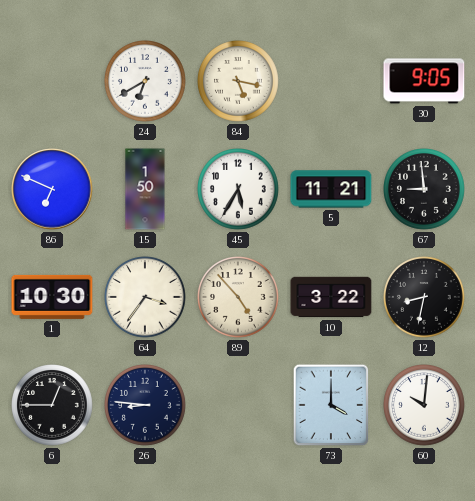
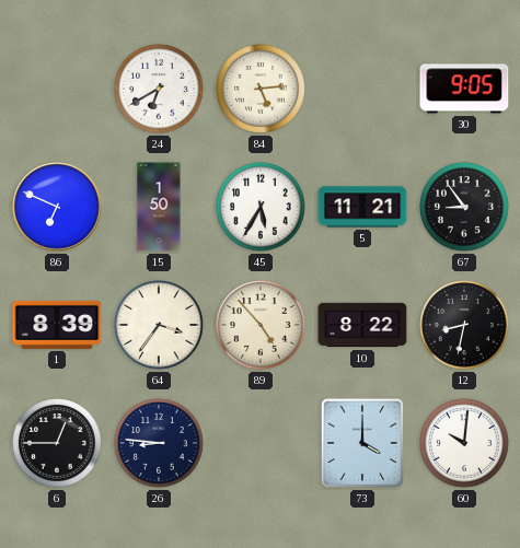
84: 5:17 -> 5:14 (262, 90)
67: 8:59 -> 8:54 (465, 208)
1: 10:30 -> 8:39 (57, 325)
10: 3:22 -> 8:22 (362, 325)
